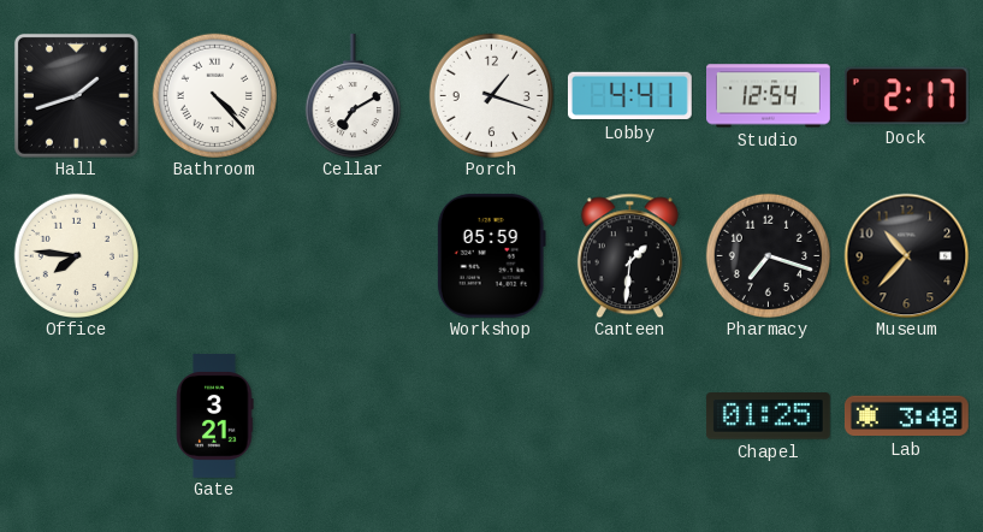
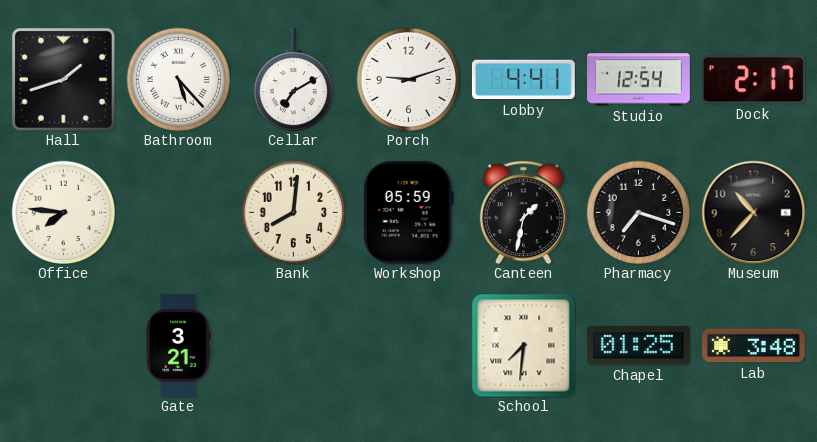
Bathroom: 4:23 -> 5:23 (178, 79)
Porch: 1:18 -> 9:12 (408, 79)
Bank: none -> 8:01 (293, 212)
Canteen: 1:31 -> 1:32 (523, 212)
School: none -> 7:31 (523, 345)
